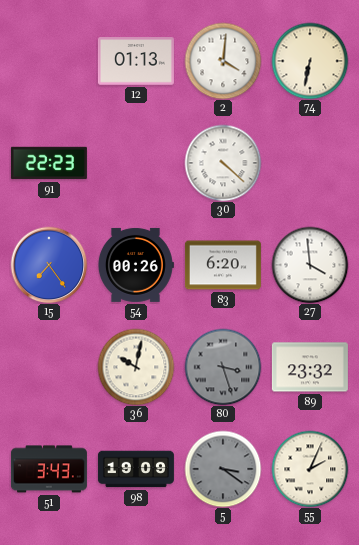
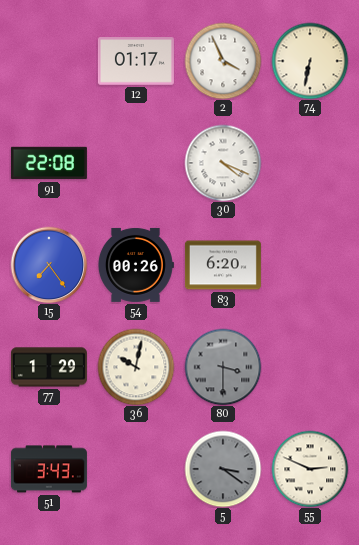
12: 01:13 -> 01:17 (136, 61)
2: 4:01 -> 3:56 (223, 61)
91: 22:23 -> 22:08 (49, 163)
30: 4:22 -> 4:19 (223, 163)
27: 3:59 -> none (310, 265)
77: none -> 1:29 (49, 367)
80: 3:27 -> 3:30 (223, 367)
89: 23:32 -> none (310, 367)
98: 19:09 -> none (136, 469)
55: 2:04 -> 2:49 (310, 469)
